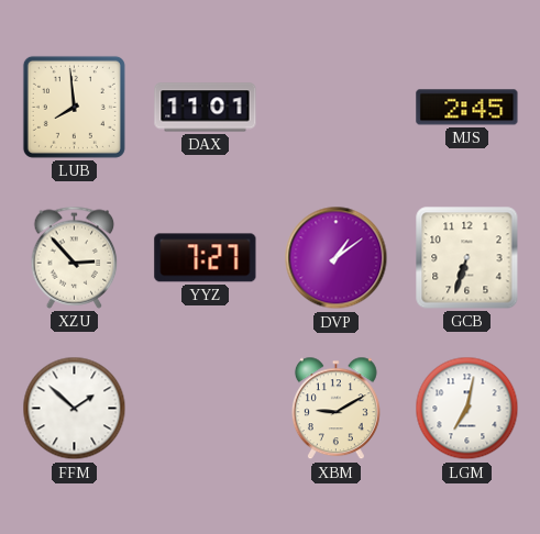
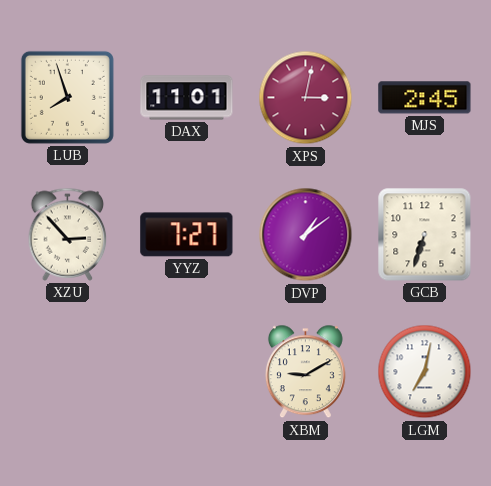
LUB: 7:59 -> 7:57 (67, 97)
XPS: none -> 3:02 (306, 98)
FFM: 1:52 -> none (75, 409)
